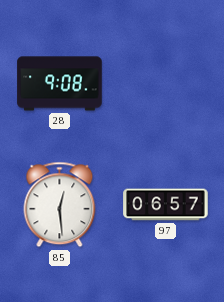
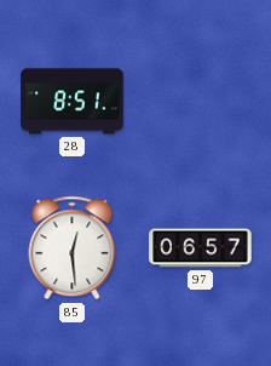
28: 9:08 -> 8:51 (73, 102)
